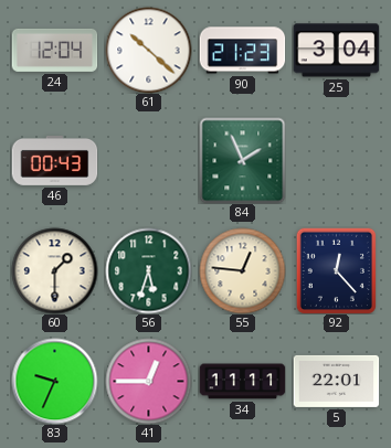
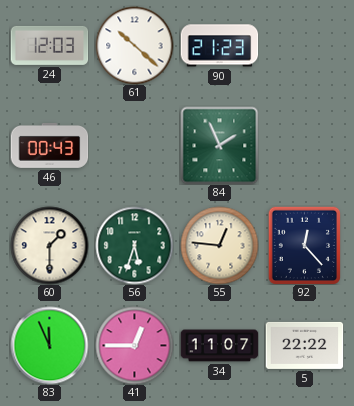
24: 12:04 -> 12:03 (49, 45)
25: 3:04 -> none (336, 51)
83: 9:34 -> 11:56 (49, 345)
34: 11:11 -> 11:07 (219, 346)
5: 22:01 -> 22:22 (304, 345)
